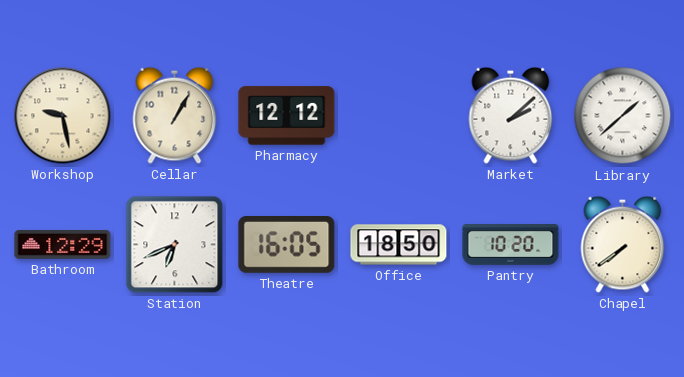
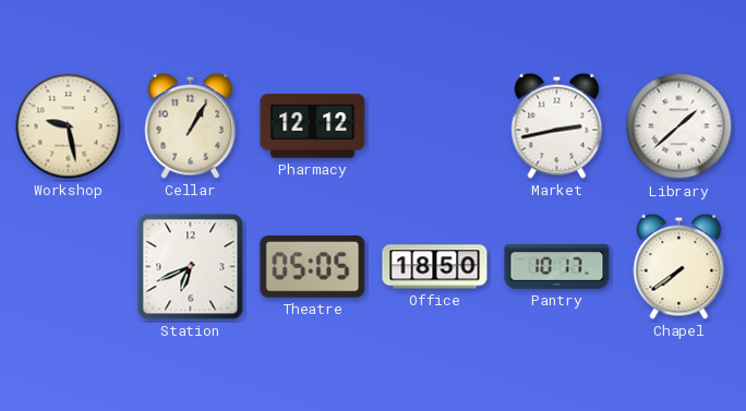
Market: 2:08 -> 2:43 (557, 125)
Bathroom: 12:29 -> none (63, 245)
Theatre: 16:05 -> 05:05 (313, 267)
Pantry: 10:20 -> 10:17 (557, 267)
